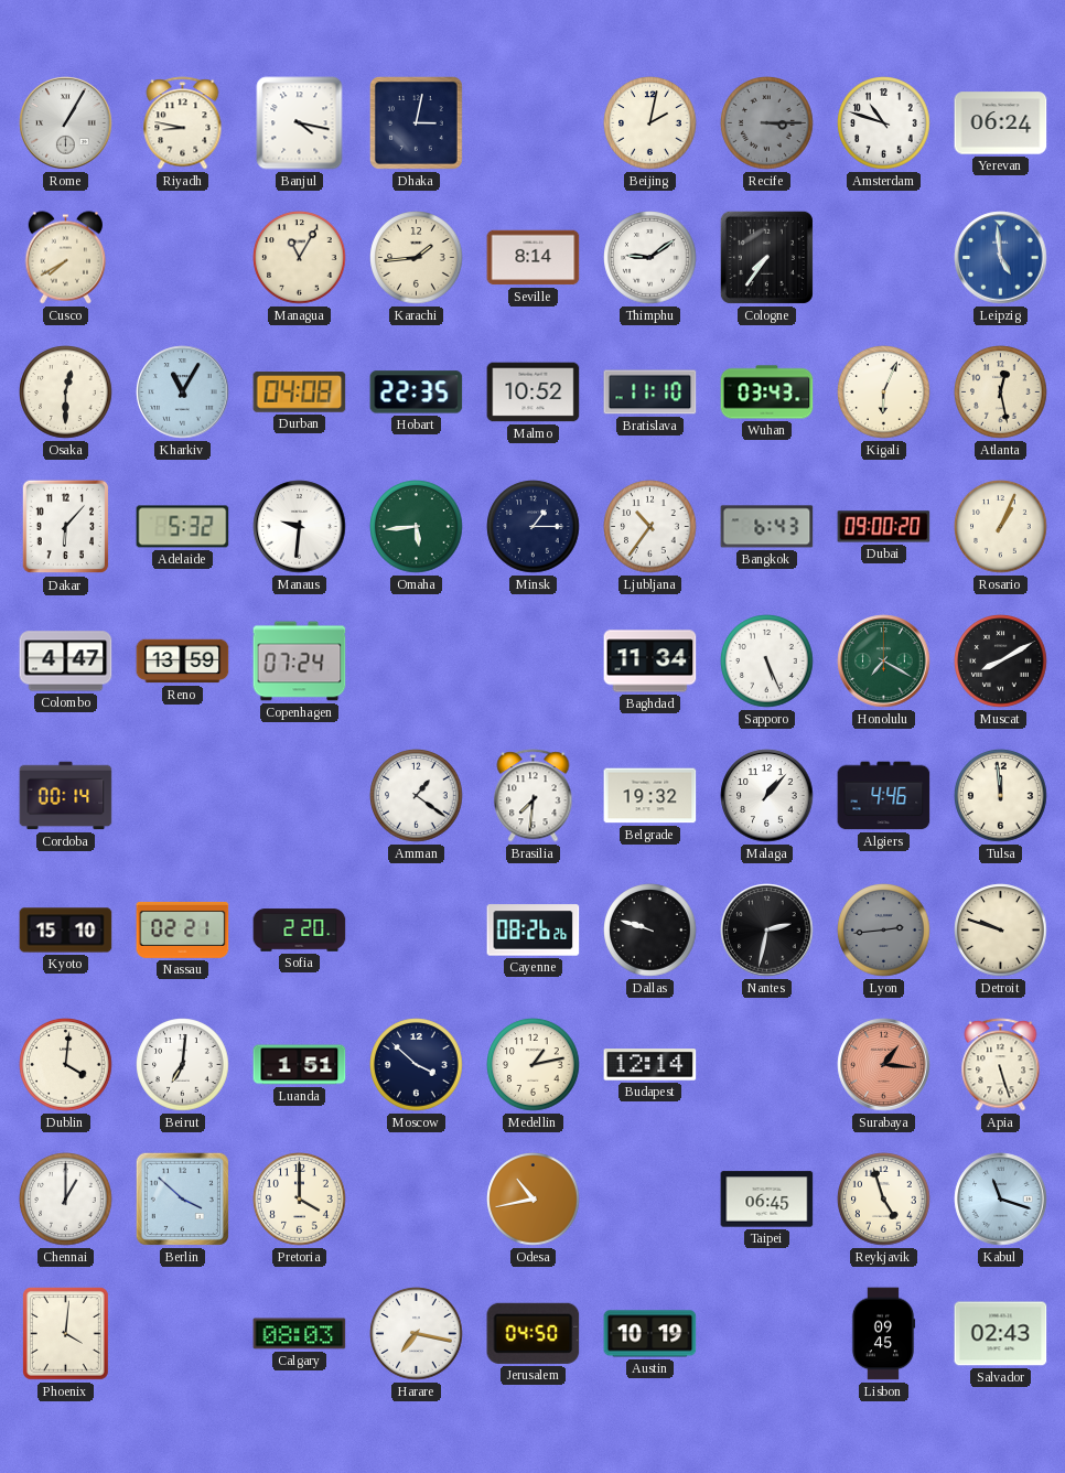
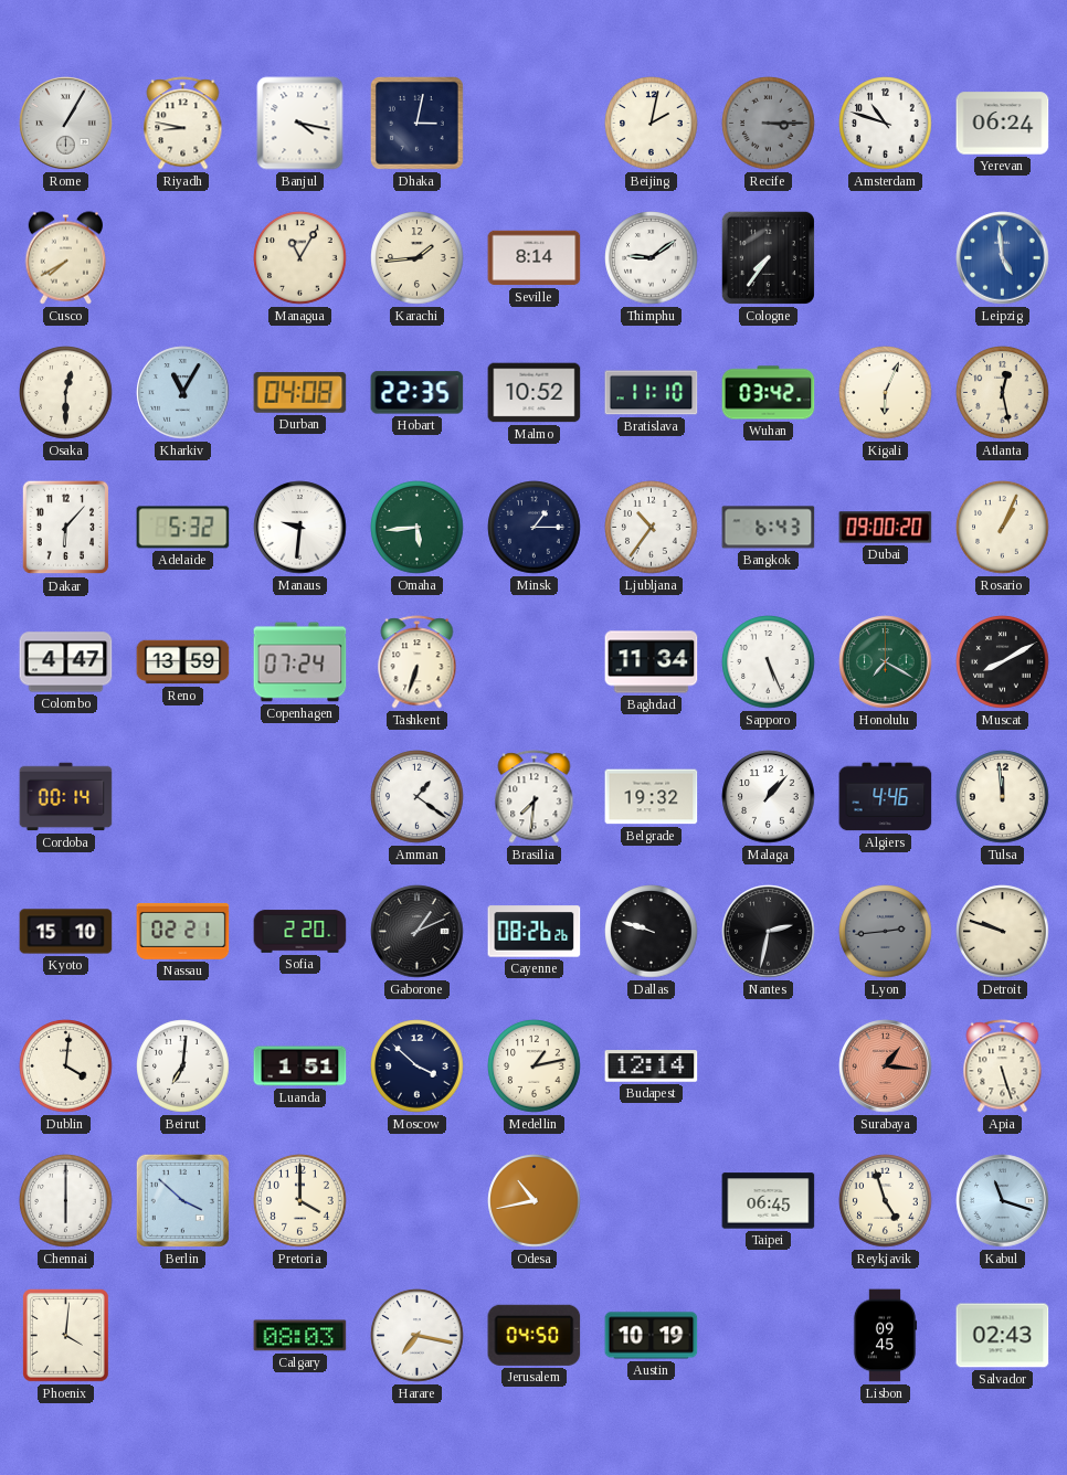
Wuhan: 03:43 -> 03:42 (769, 393)
Tashkent: none -> 6:33 (418, 662)
Gaborone: none -> 1:11 (418, 932)
Chennai: 1:00 -> 6:00 (66, 1201)
